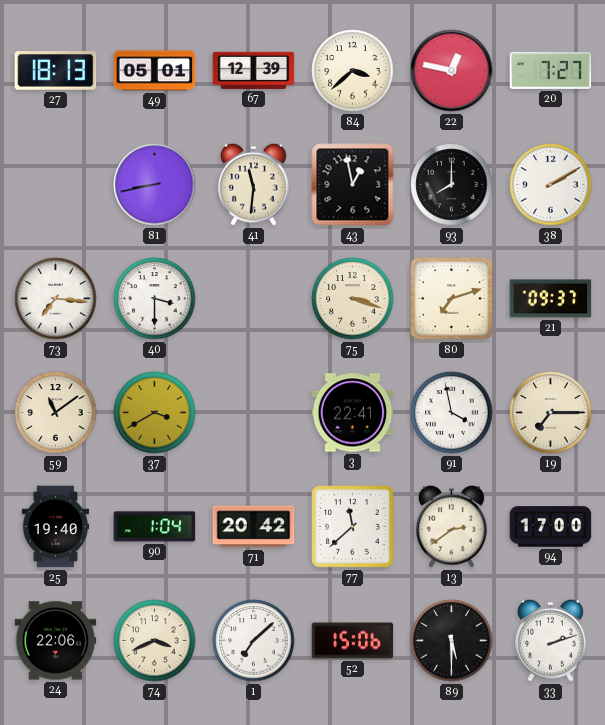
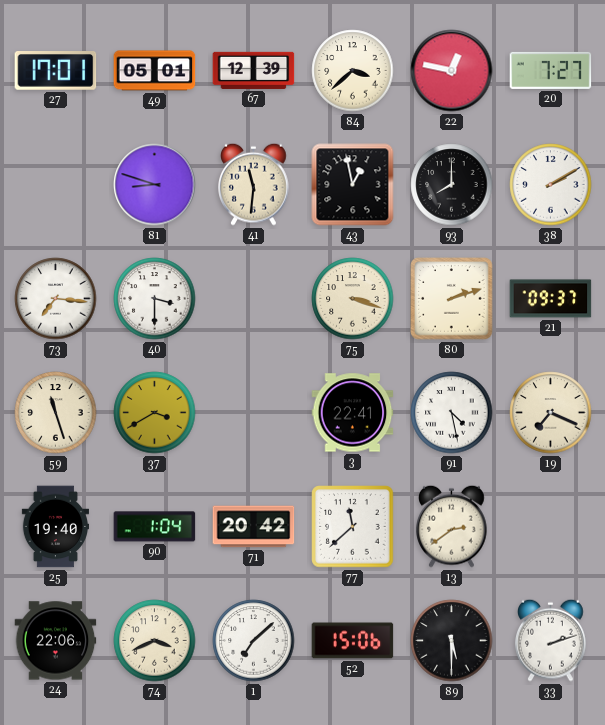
27: 18:13 -> 17:01 (56, 71)
81: 8:43 -> 8:48 (155, 185)
80: 7:12 -> 2:12 (452, 299)
59: 11:09 -> 11:27 (56, 413)
91: 3:58 -> 4:28 (452, 413)
19: 7:15 -> 7:19 (551, 413)
94: 17:00 -> none (551, 527)
